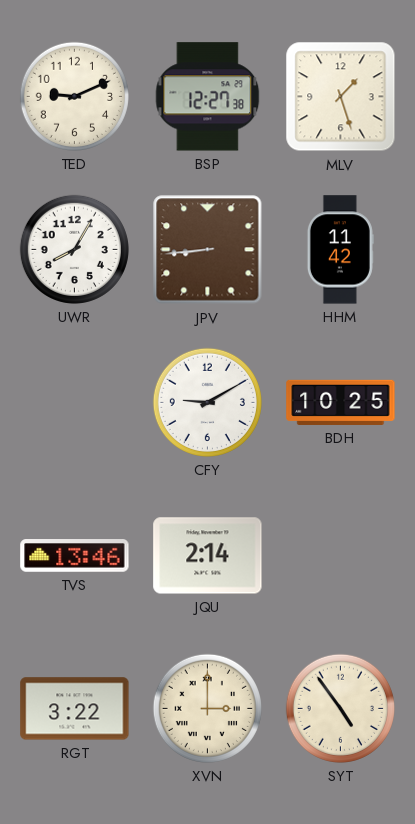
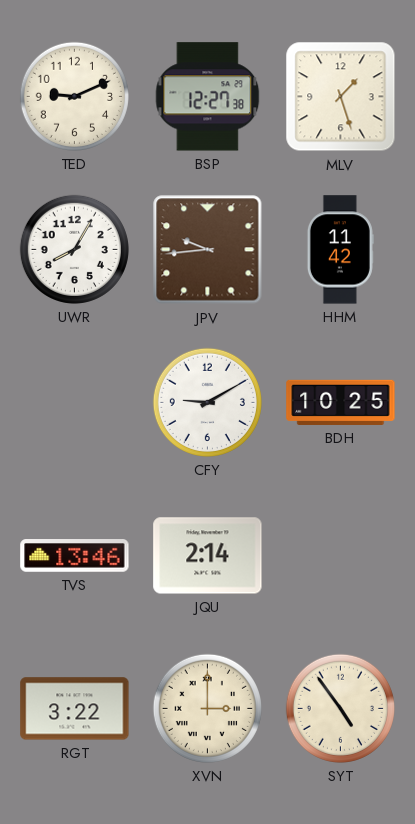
JPV: 8:44 -> 9:44 (208, 250)
